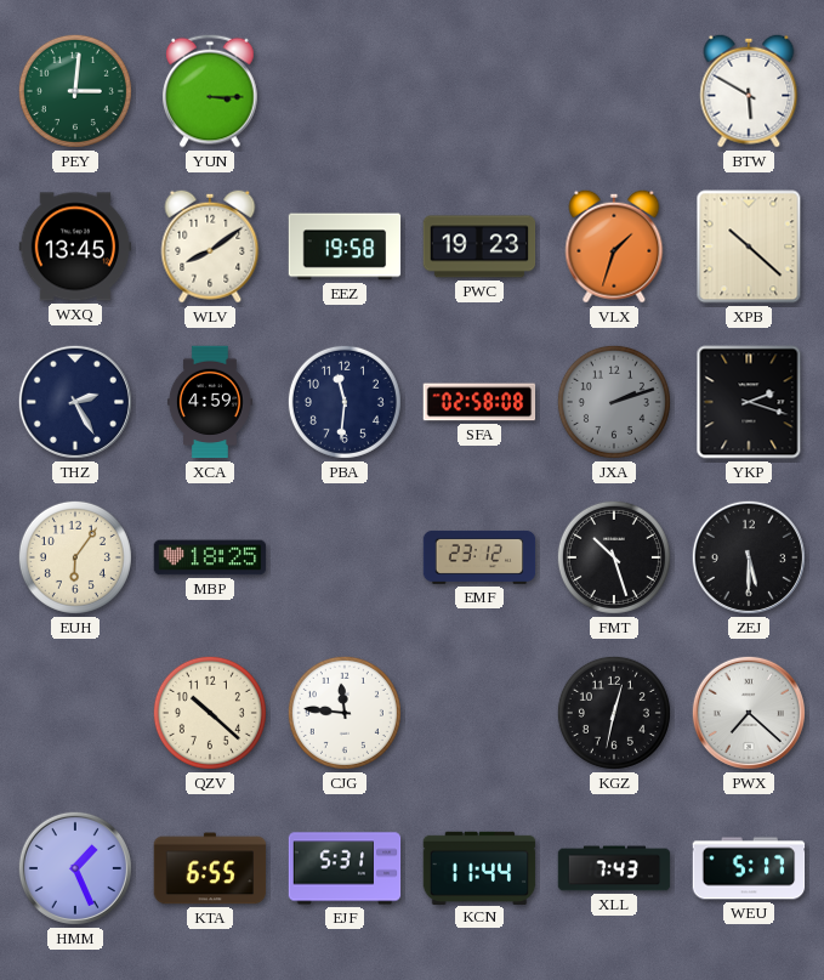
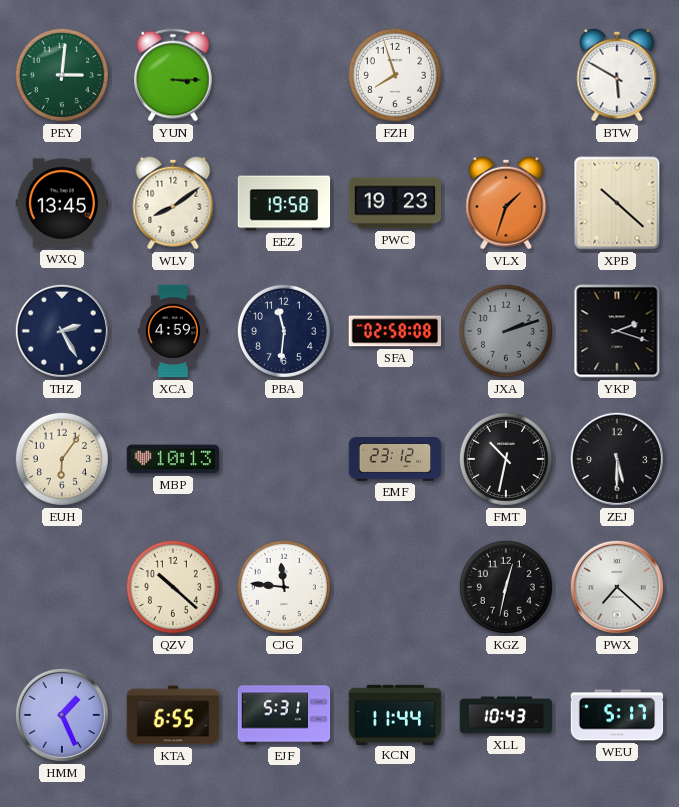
FZH: none -> 7:57 (395, 75)
MBP: 18:25 -> 10:13 (173, 459)
FMT: 10:27 -> 10:32 (506, 459)
XLL: 7:43 -> 10:43 (506, 715)
